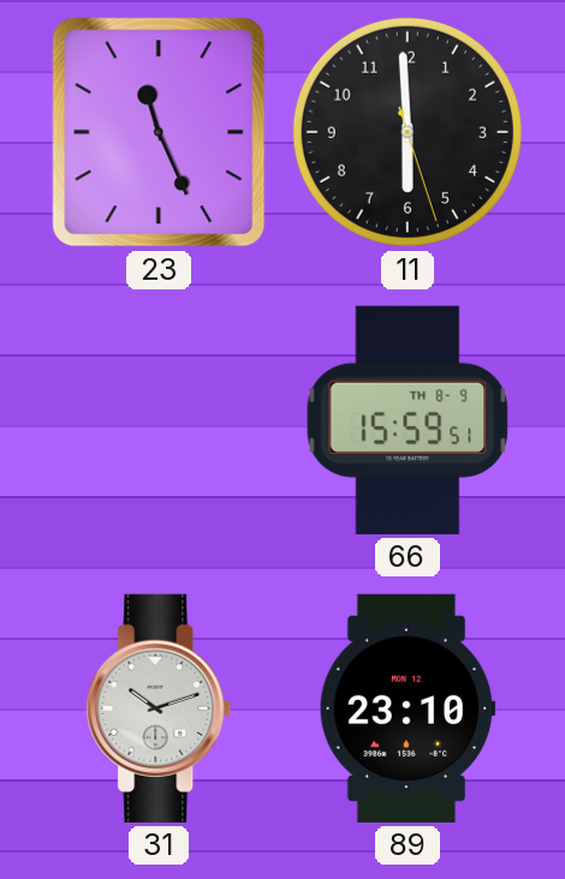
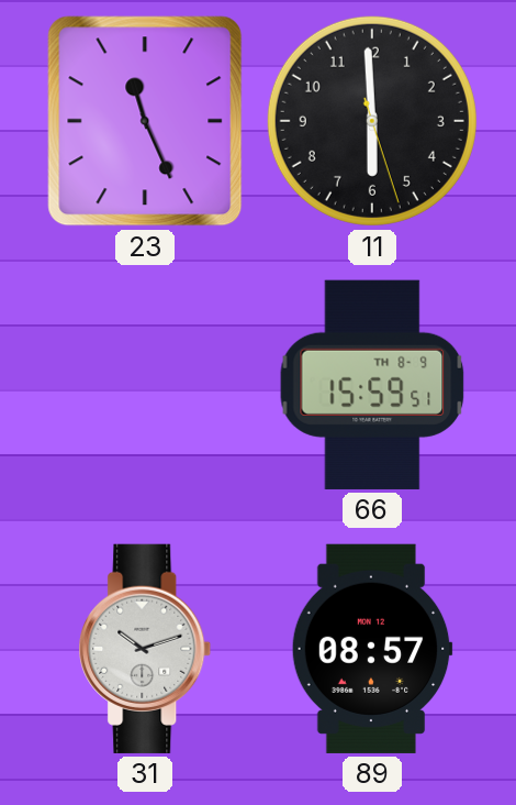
89: 23:10 -> 08:57 (372, 649)
